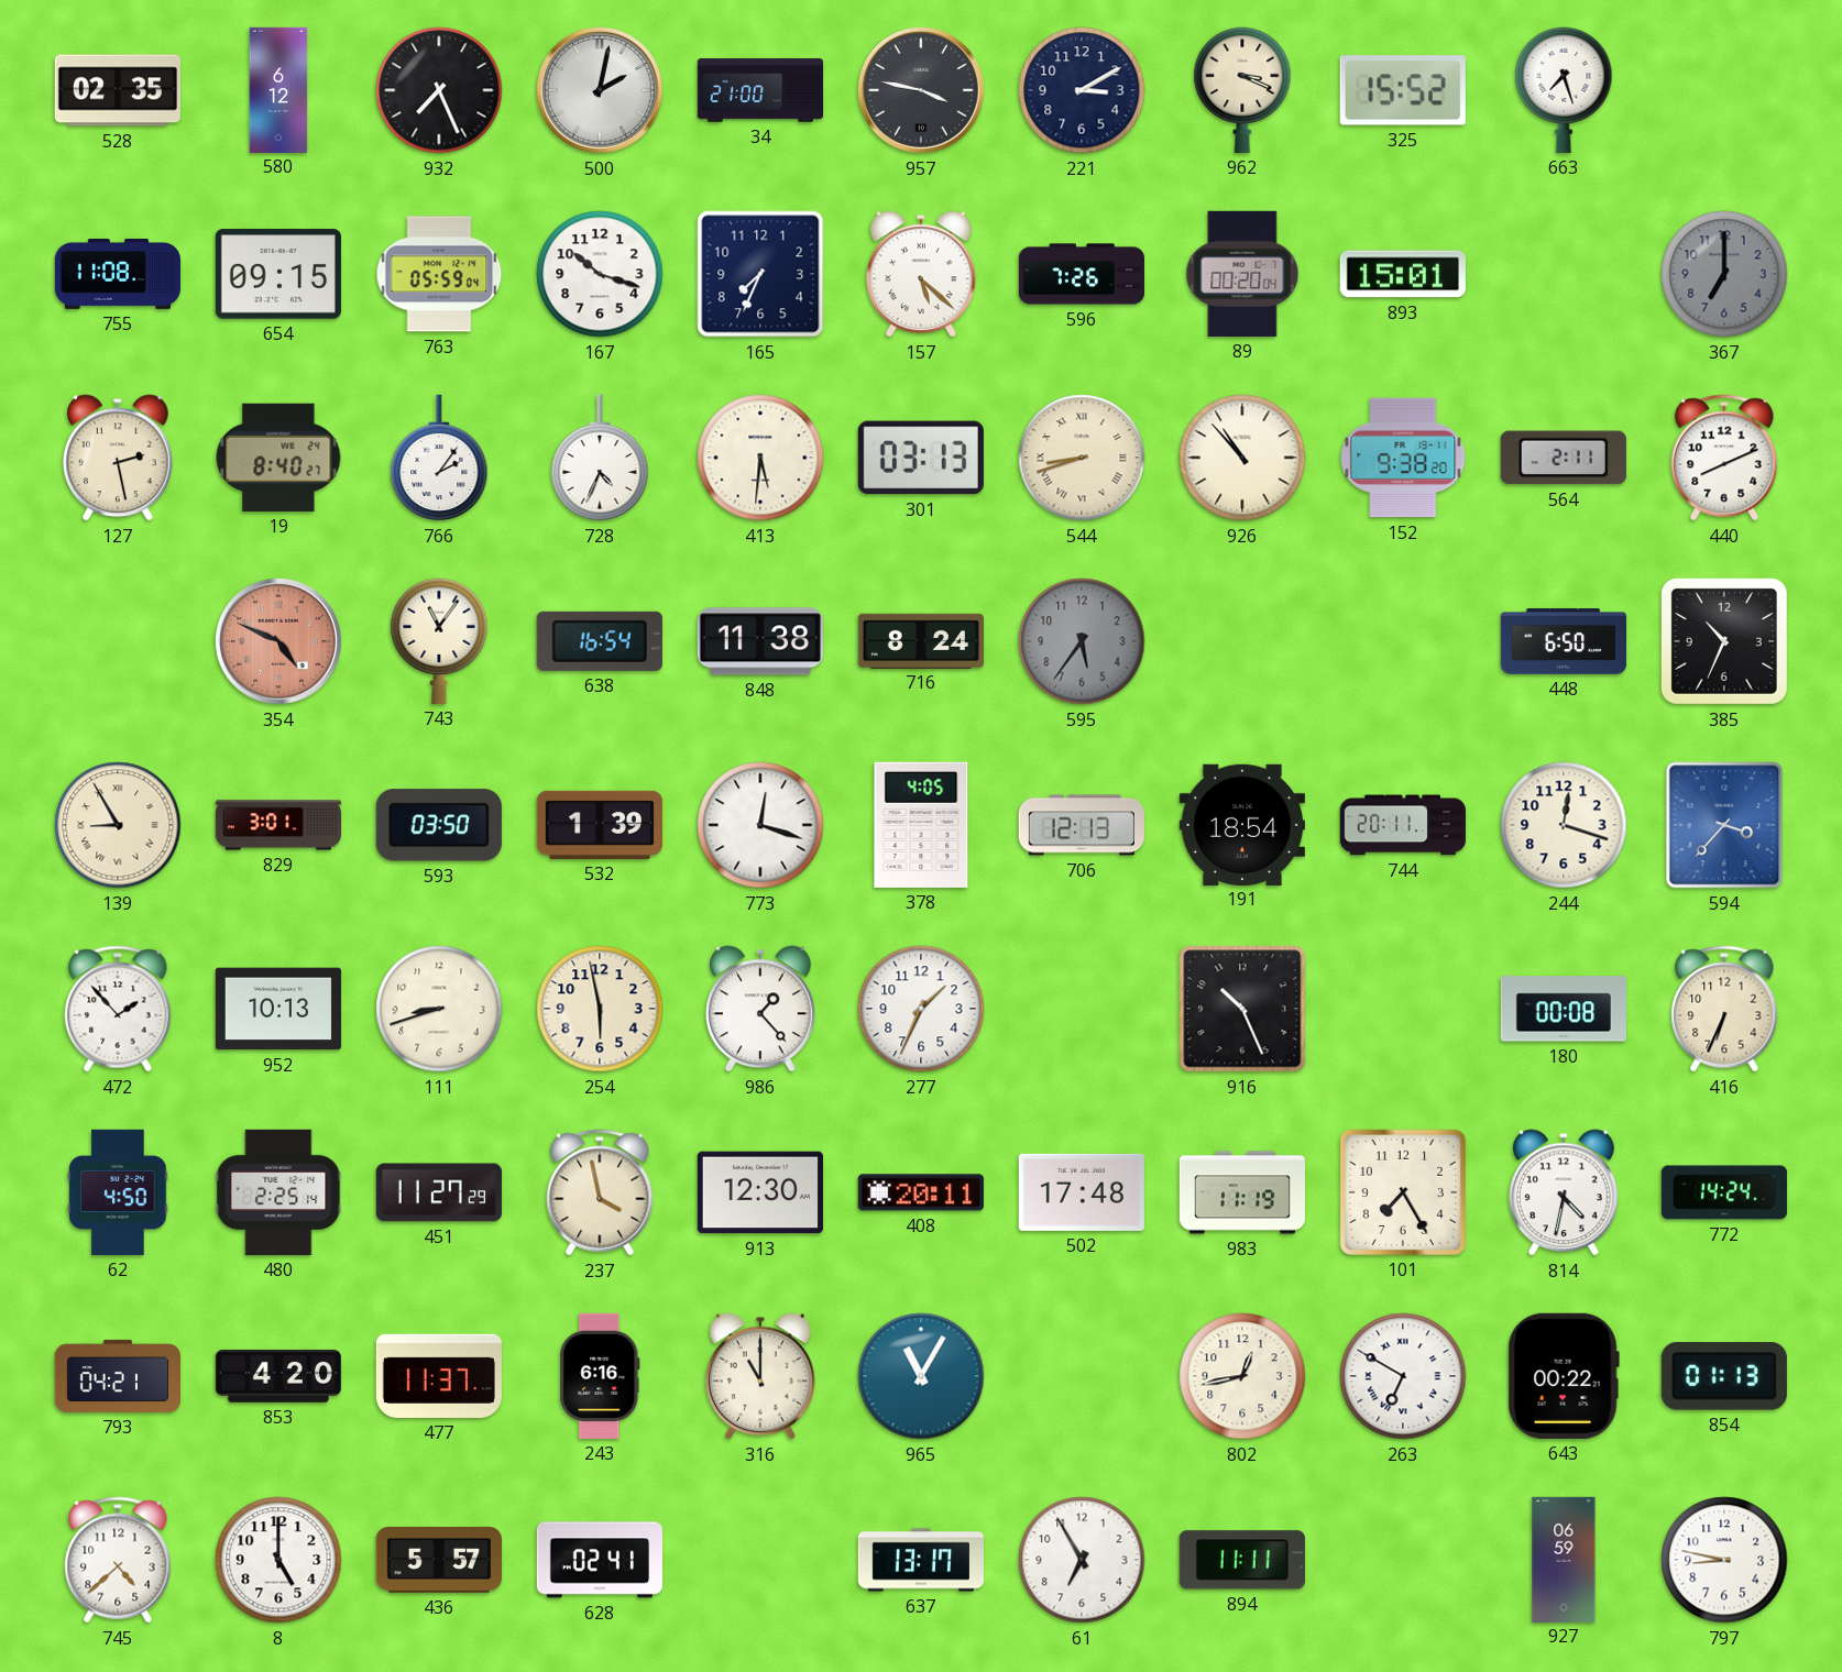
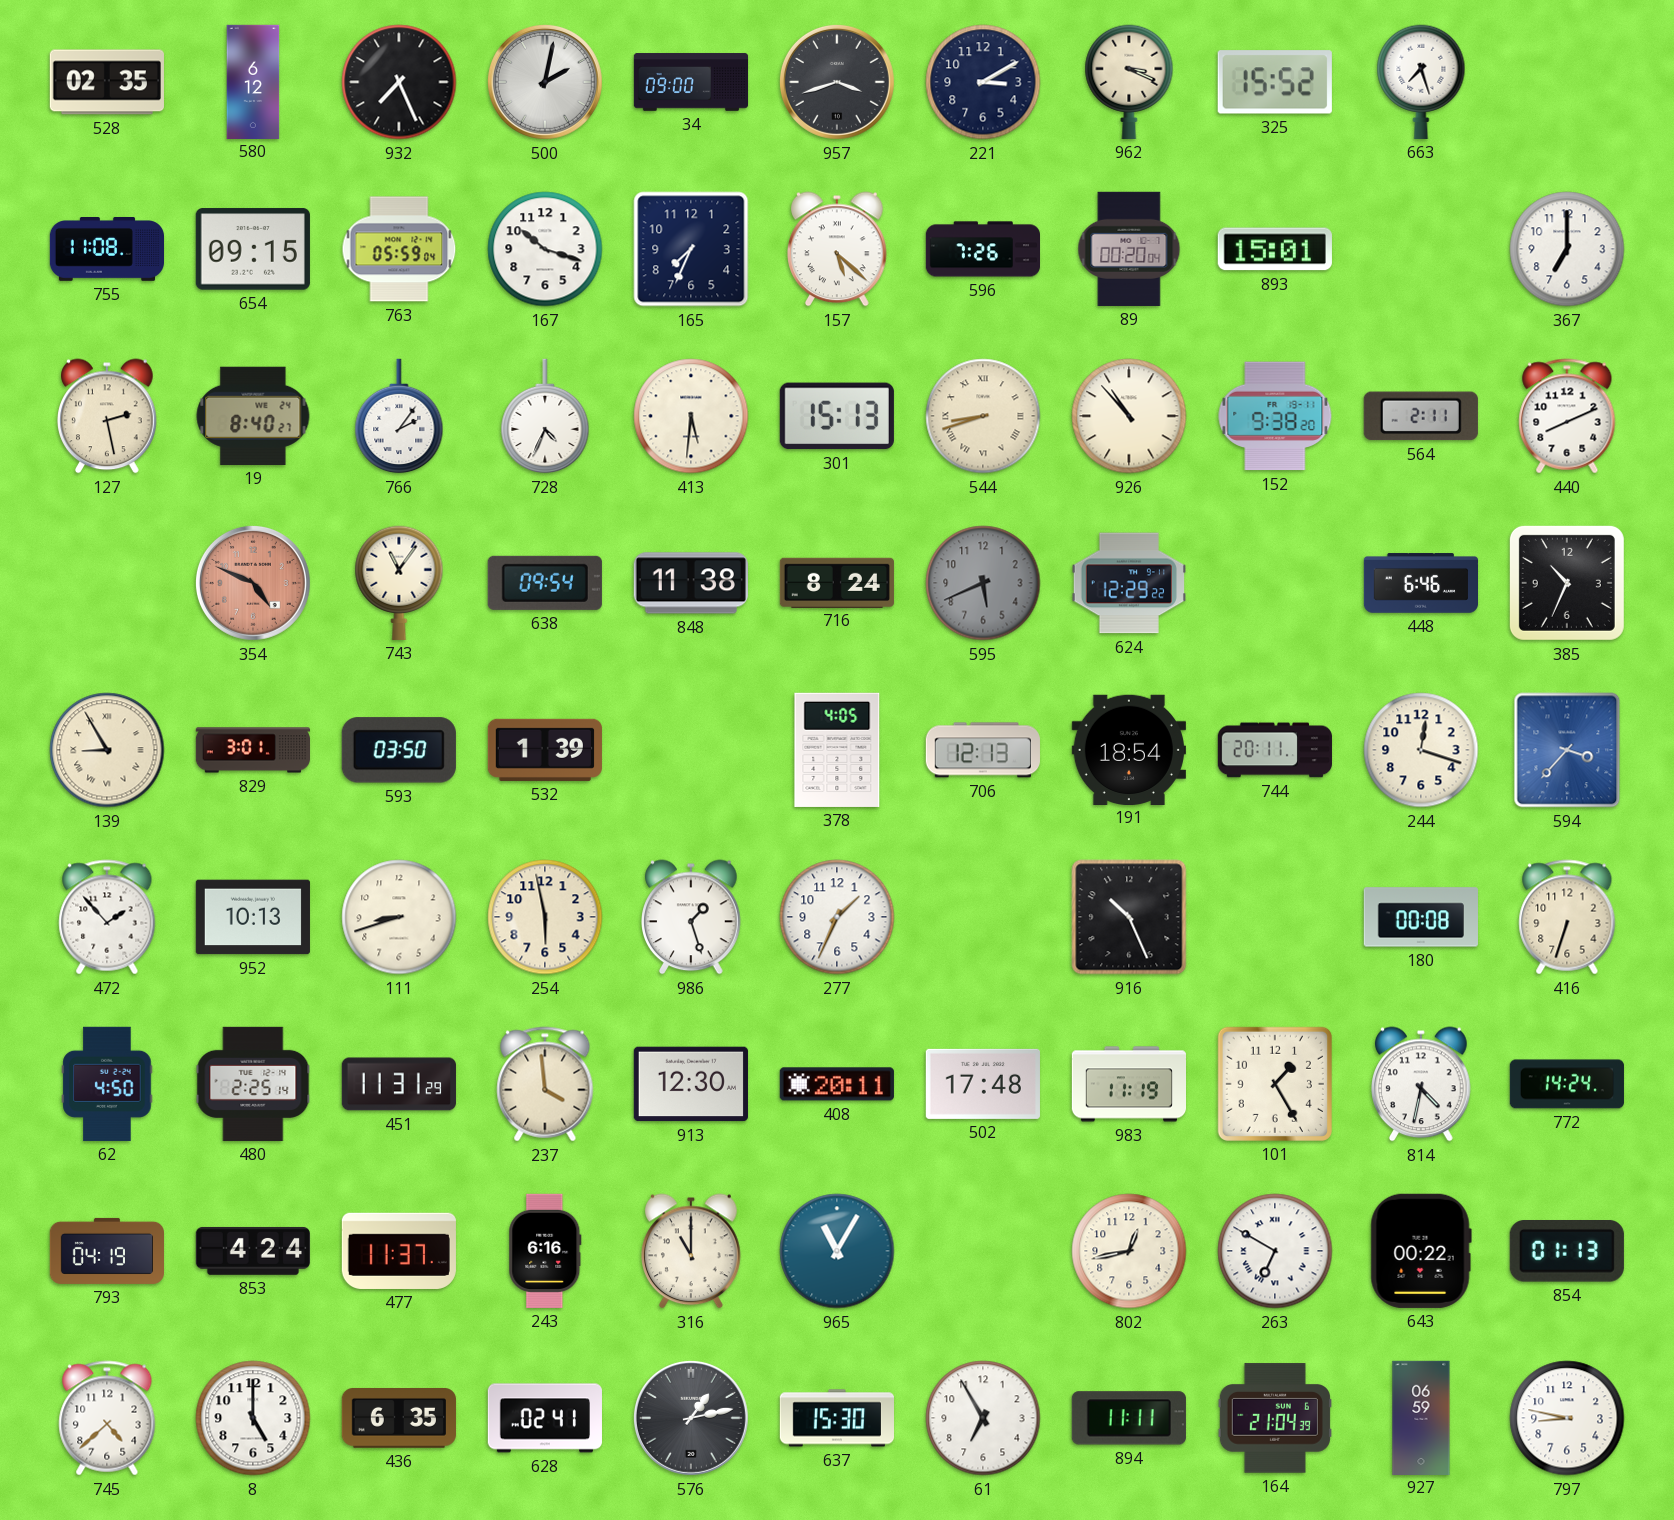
34: 21:00 -> 09:00 (691, 82)
957: 3:47 -> 3:42 (837, 82)
367 dial: grey -> white (1567, 249)
301: 03:13 -> 15:13 (837, 416)
638: 16:54 -> 09:54 (545, 583)
595: 5:36 -> 5:41 (983, 583)
624: none -> 12:29 (1129, 583)
448: 6:50 -> 6:46 (1420, 583)
773: 12:18 -> none (760, 825)
986: 1:23 -> 1:27 (692, 917)
416: 6:34 -> 6:33 (1567, 917)
451: 11:27 -> 11:31 (399, 1084)
237: 3:58 -> 3:59 (545, 1084)
101: 7:25 -> 1:25 (1275, 1084)
793: 04:21 -> 04:19 (106, 1251)
853: 4:20 -> 4:24 (253, 1251)
436: 5:57 -> 6:35 (399, 1419)
576: none -> 1:13 (691, 1418)
637: 13:17 -> 15:30 (836, 1418)
164: none -> 21:04 (1275, 1418)
